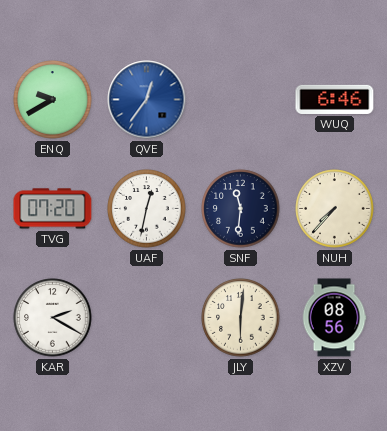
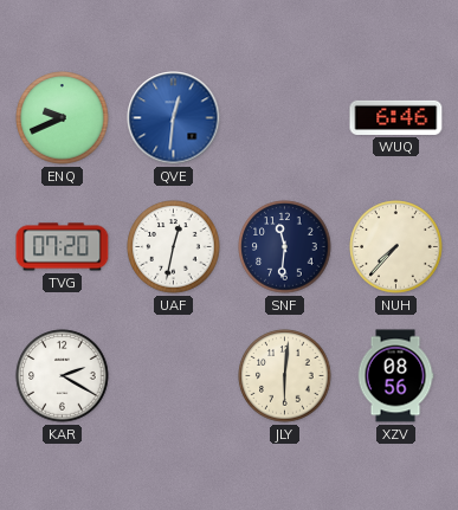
ENQ: 9:40 -> 9:41 (63, 118)
QVE: 12:36 -> 12:31 (174, 118)
